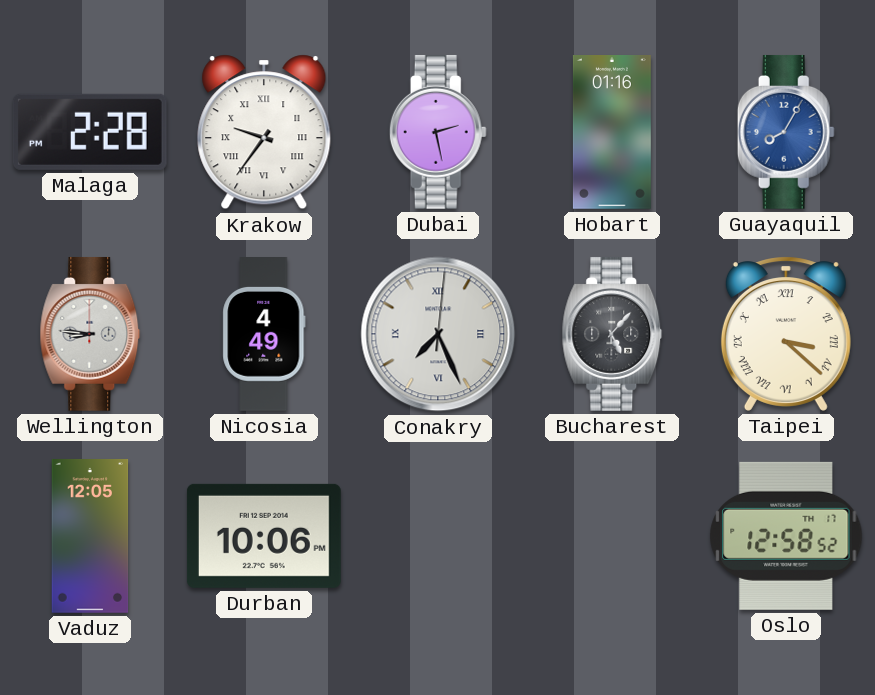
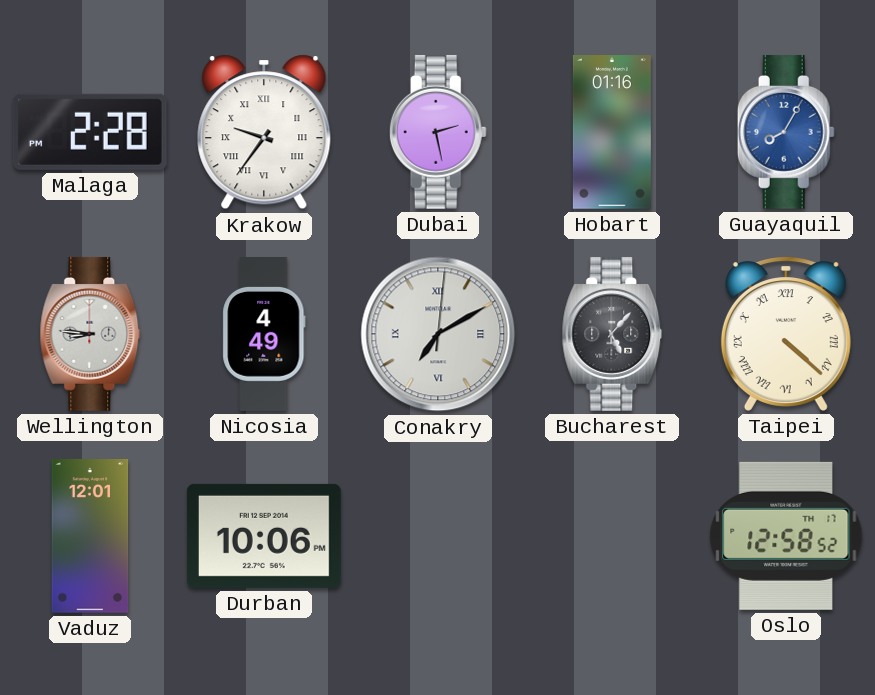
Conakry: 7:26 -> 7:10 (438, 334)
Taipei: 3:22 -> 4:22 (786, 334)
Vaduz: 12:05 -> 12:01 (90, 537)
